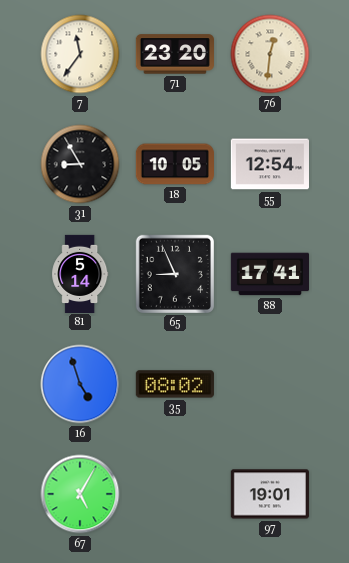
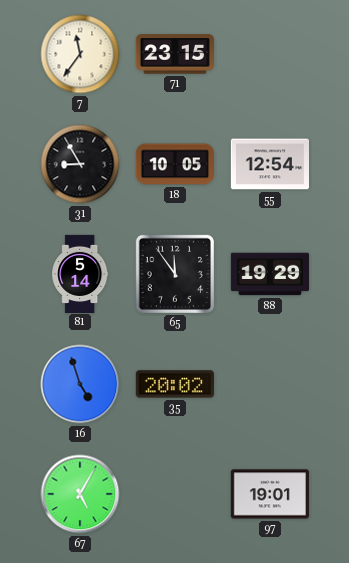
71: 23:20 -> 23:15 (174, 54)
76: 12:31 -> none (270, 54)
65: 8:56 -> 11:54 (175, 274)
88: 17:41 -> 19:29 (269, 274)
35: 08:02 -> 20:02 (175, 384)
